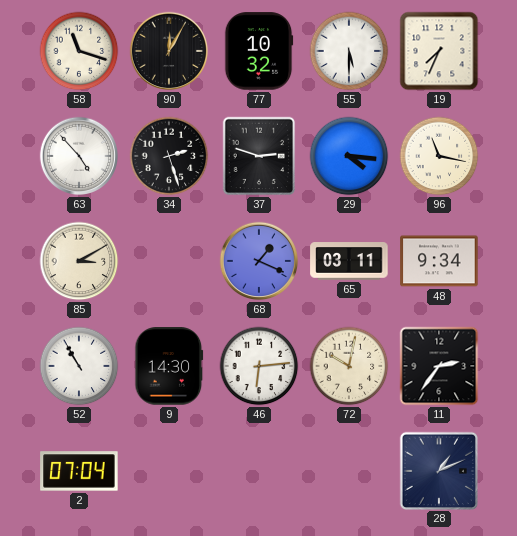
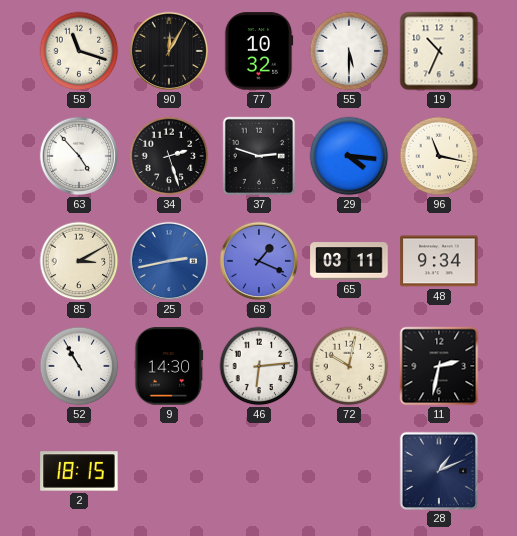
19: 7:34 -> 10:34 (439, 51)
25: none -> 2:43 (169, 261)
11: 2:36 -> 2:32 (439, 366)
2: 07:04 -> 18:15 (79, 471)
